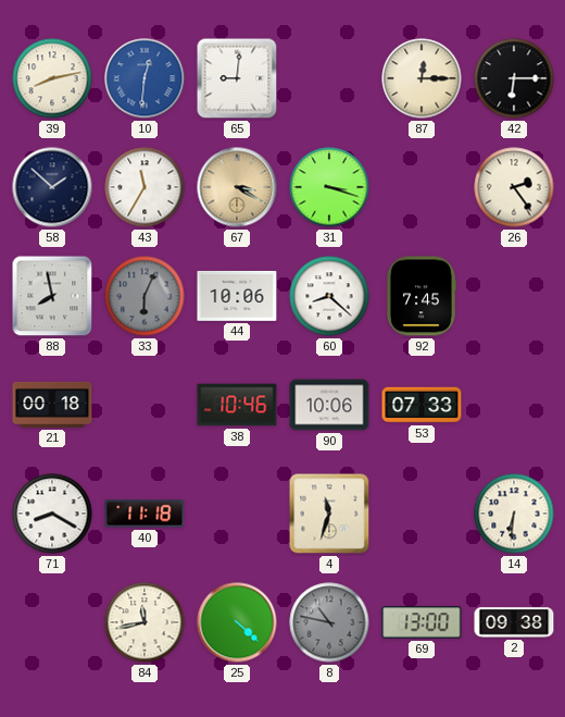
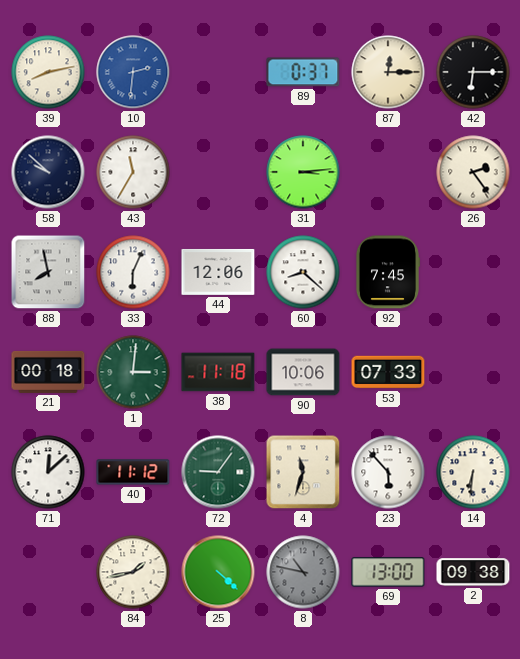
10: 12:31 -> 2:31 (133, 72)
65: 9:01 -> none (237, 78)
89: none -> 0:37 (303, 72)
58: 1:52 -> 9:52 (48, 172)
67: 3:20 -> none (237, 187)
31: 3:18 -> 3:14 (303, 172)
33 dial: grey -> white (133, 272)
44: 10:06 -> 12:06 (218, 272)
1: none -> 3:01 (133, 372)
38: 10:46 -> 11:18 (218, 372)
71: 8:20 -> 12:08 (48, 472)
40: 11:18 -> 11:12 (133, 472)
72: none -> 9:06 (218, 472)
23: none -> 5:53 (388, 472)
84: 11:43 -> 1:43 (133, 572)
